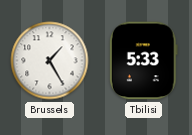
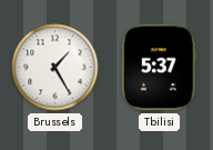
Tbilisi: 5:33 -> 5:37 (159, 68)
